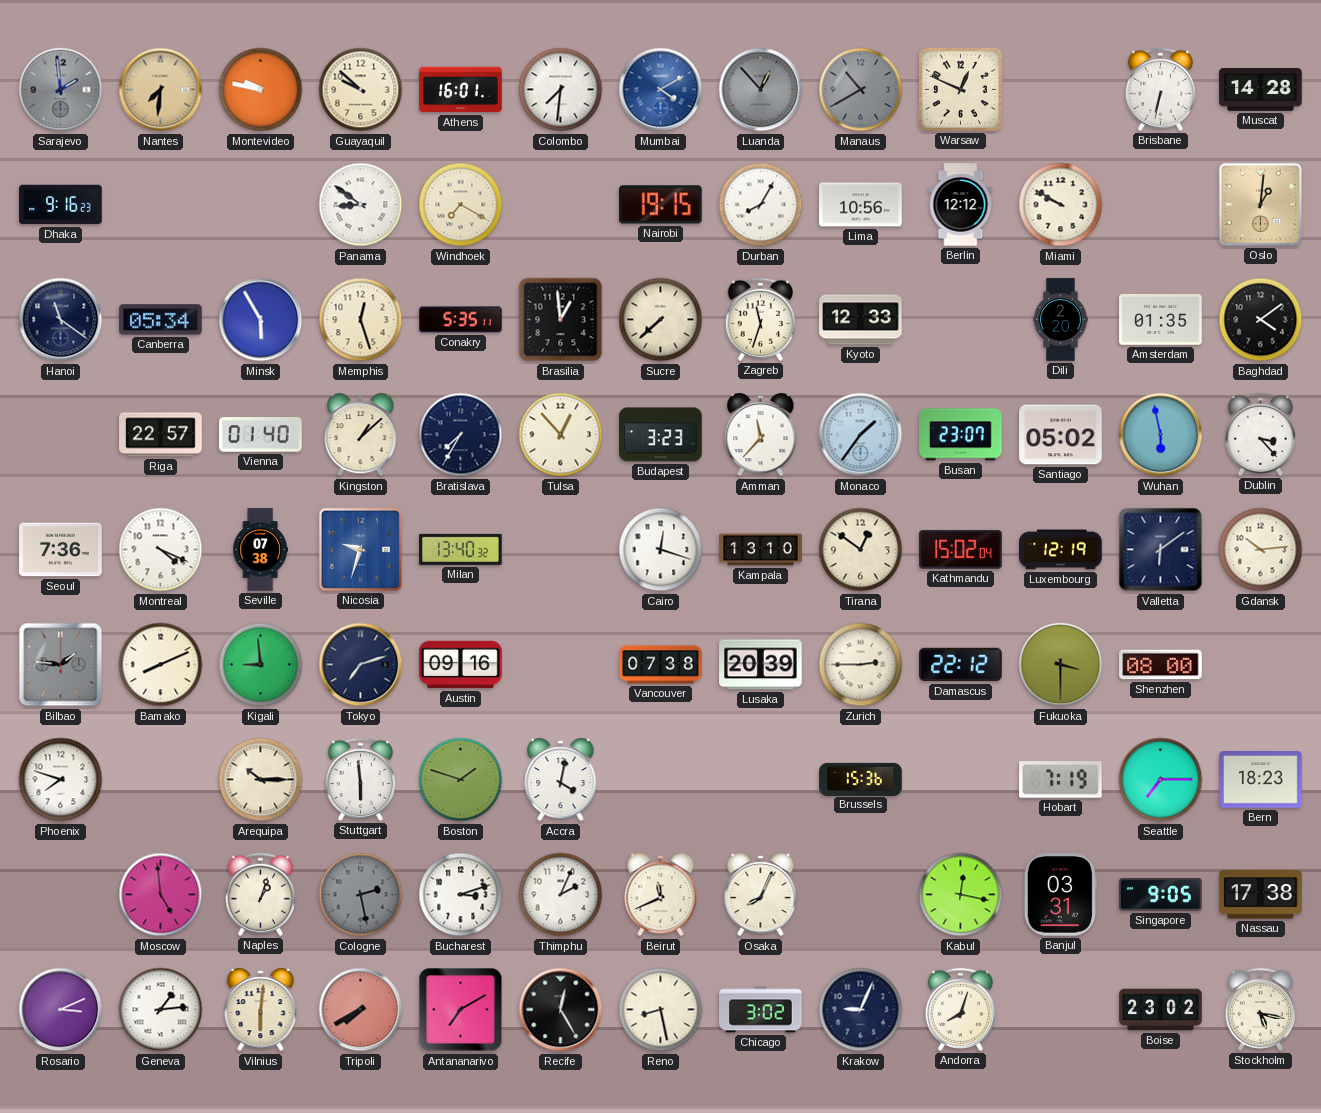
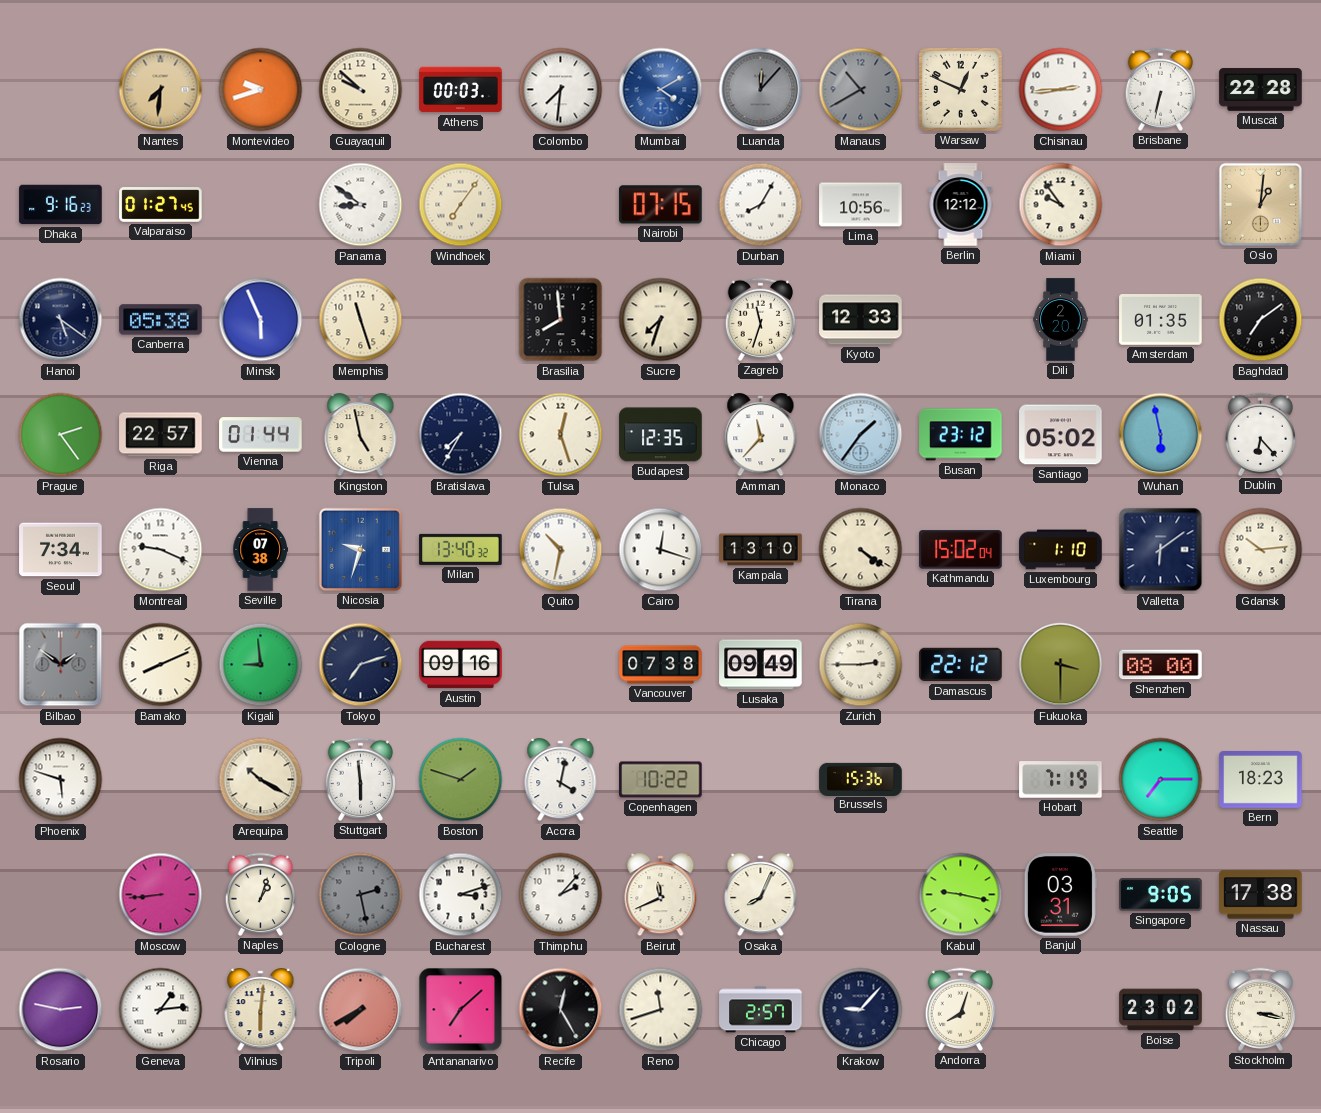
Sarajevo: 1:59 -> none (61, 90)
Montevideo: 9:47 -> 9:42 (261, 90)
Athens: 16:01 -> 00:03 (461, 90)
Luanda: 12:53 -> 12:07 (761, 90)
Chisinau: none -> 2:44 (1061, 90)
Muscat: 14:28 -> 22:28 (1261, 90)
Valparaiso: none -> 01:27 (161, 205)
Windhoek: 7:20 -> 7:06 (461, 205)
Nairobi: 19:15 -> 07:15 (661, 205)
Miami: 9:50 -> 9:54 (1061, 205)
Hanoi: 11:21 -> 5:21 (61, 320)
Canberra: 05:34 -> 05:38 (161, 320)
Minsk: 5:55 -> 5:56 (261, 320)
Memphis: 12:27 -> 11:27 (361, 320)
Conakry: 5:35 -> none (461, 320)
Brasilia: 12:59 -> 7:59 (561, 320)
Sucre: 7:38 -> 7:33 (661, 320)
Baghdad: 4:09 -> 7:09 (1261, 320)
Prague: none -> 2:24 (61, 435)
Vienna: 01:40 -> 01:44 (261, 435)
Kingston: 1:08 -> 4:58 (361, 435)
Tulsa: 12:53 -> 12:27 (561, 435)
Budapest: 3:23 -> 12:35 (661, 435)
Busan: 23:07 -> 23:12 (961, 435)
Dublin: 3:23 -> 6:23 (1260, 434)
Seoul: 7:36 -> 7:34 (61, 550)
Montreal: 4:19 -> 9:19 (161, 550)
Quito: none -> 10:32 (561, 550)
Tirana: 12:51 -> 4:21 (861, 550)
Luxembourg: 12:19 -> 1:10 (1061, 550)
Bilbao: 1:46 -> 1:51 (61, 665)
Lusaka: 20:39 -> 09:49 (761, 665)
Phoenix: 7:48 -> 5:48 (61, 780)
Arequipa: 10:15 -> 10:20 (261, 780)
Copenhagen: none -> 10:22 (661, 780)
Moscow: 4:59 -> 8:44 (161, 895)
Thimphu: 2:04 -> 2:07 (561, 895)
Kabul: 12:17 -> 9:17 (961, 895)
Rosario: 3:11 -> 2:47 (61, 1010)
Antananarivo: 7:10 -> 7:08 (461, 1010)
Reno: 8:28 -> 11:42 (661, 1010)
Chicago: 3:02 -> 2:57 (761, 1010)
Krakow: 9:04 -> 9:07 (861, 1010)
Stockholm: 5:17 -> 3:17 (1260, 1009)
